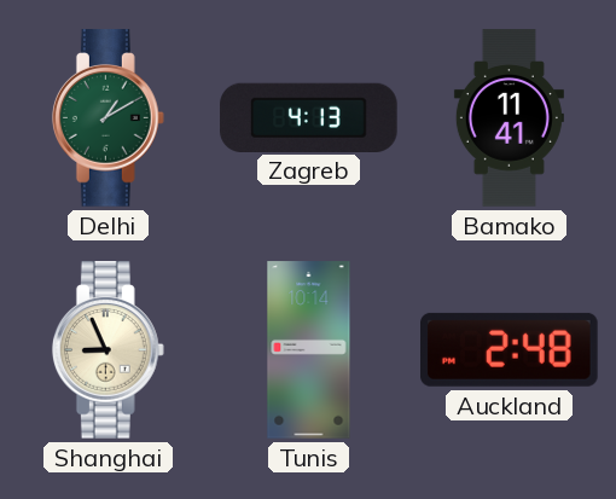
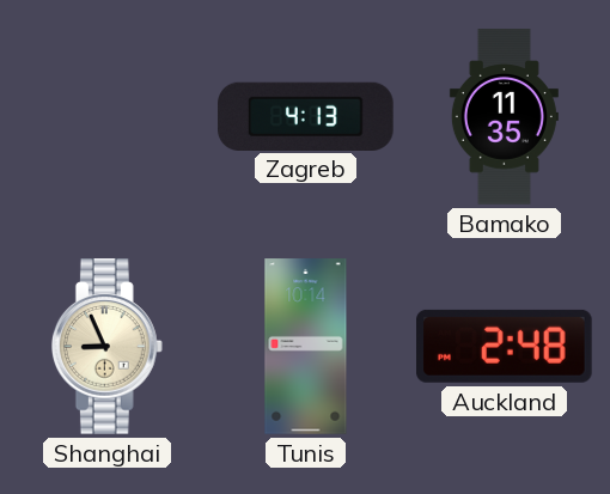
Delhi: 1:10 -> none (107, 118)
Bamako: 11:41 -> 11:35 (504, 117)
